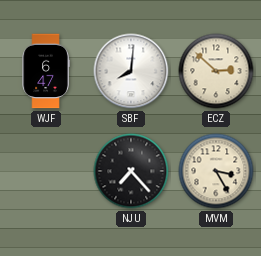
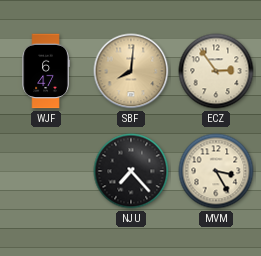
SBF dial: white -> champagne (131, 71)
ECZ: 2:52 -> 2:54 (216, 71)
